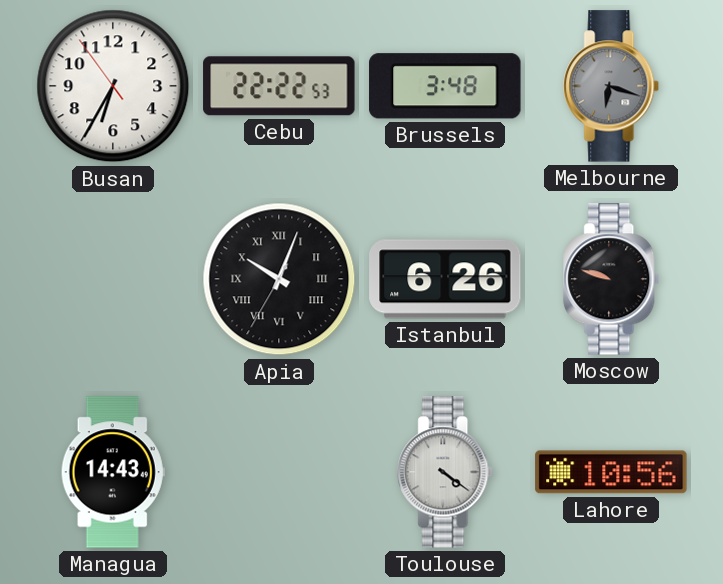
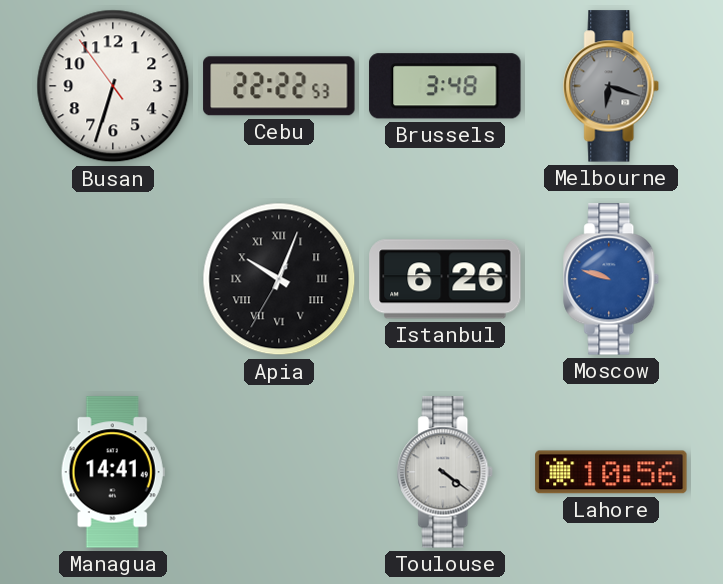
Busan: 6:34 -> 6:32 (113, 86)
Moscow dial: black -> blue (612, 279)
Managua: 14:43 -> 14:41 (113, 472)
